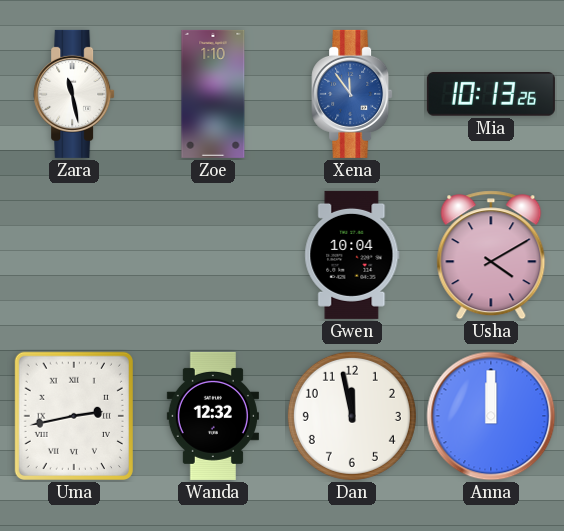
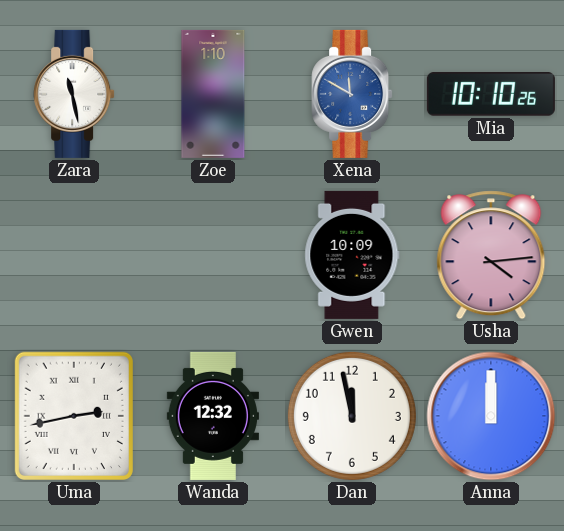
Xena: 11:54 -> 11:50 (352, 94)
Mia: 10:13 -> 10:10 (491, 94)
Gwen: 10:04 -> 10:09 (352, 255)
Usha: 4:10 -> 4:14 (491, 255)
